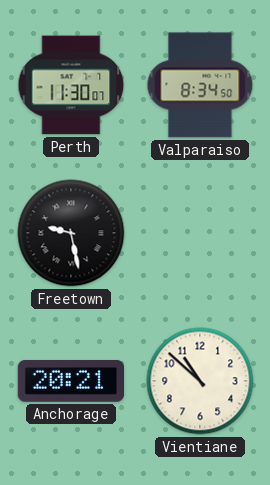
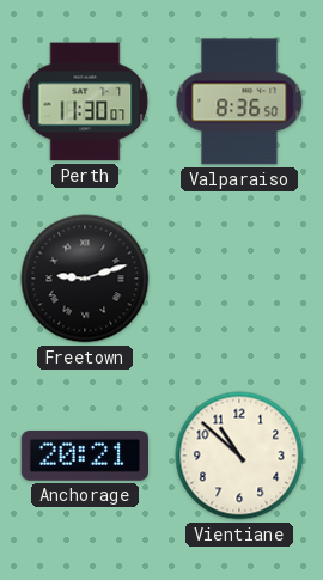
Valparaiso: 8:34 -> 8:36 (239, 102)
Freetown: 9:28 -> 9:12 (85, 279)
